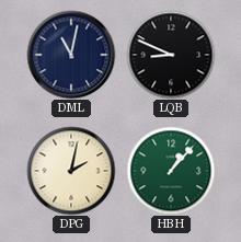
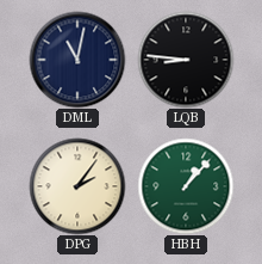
LQB: 8:49 -> 8:46 (186, 60)
DPG: 2:02 -> 2:06 (77, 186)
